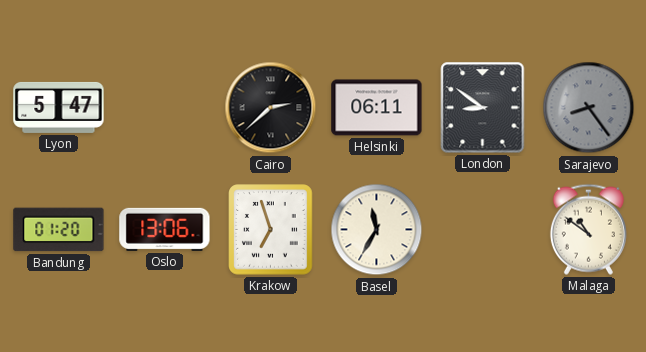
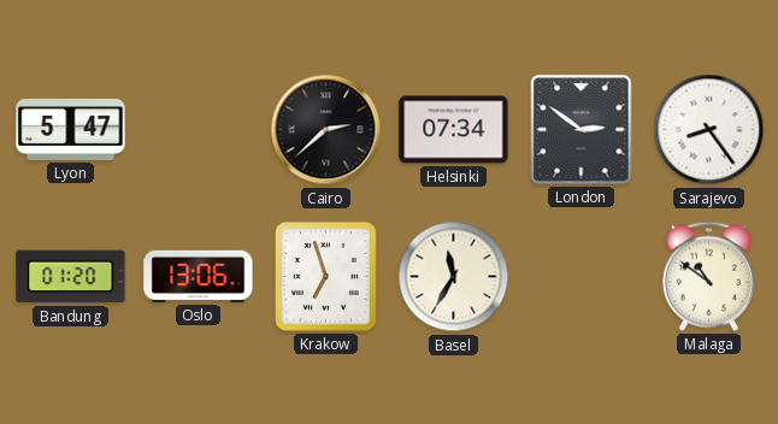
Helsinki: 06:11 -> 07:34 (454, 130)
London: 8:51 -> 2:51 (582, 130)
Sarajevo dial: grey -> white (709, 130)
